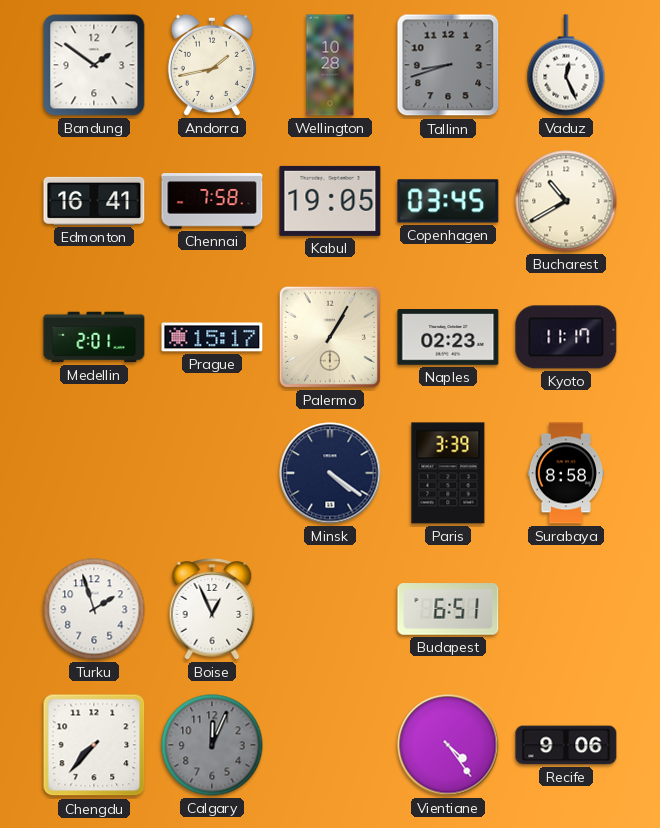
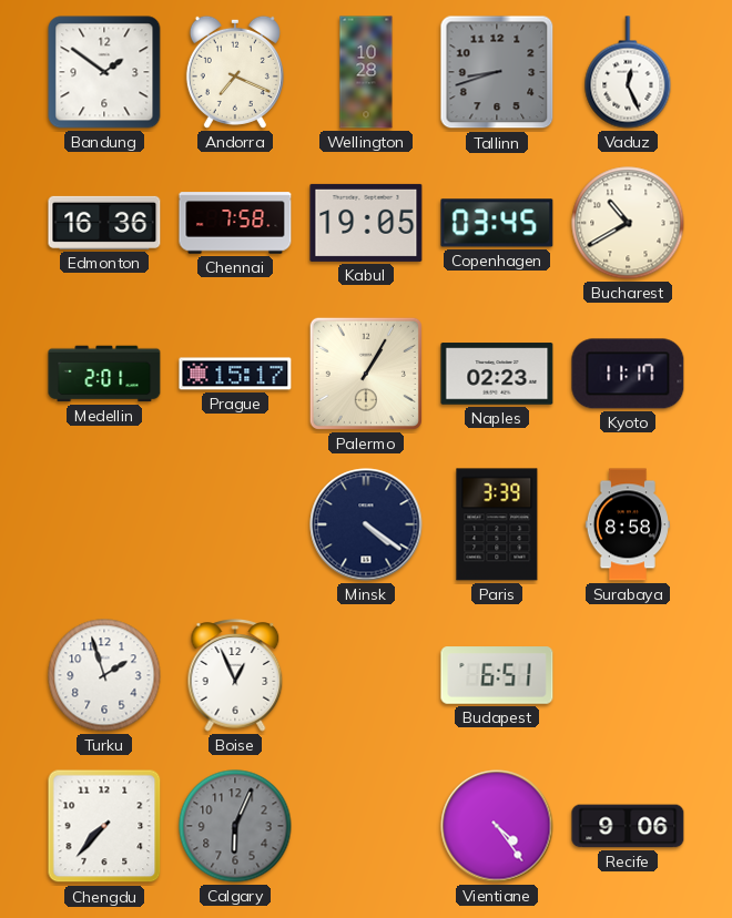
Andorra: 1:43 -> 7:19 (235, 72)
Edmonton: 16:41 -> 16:36 (104, 223)
Calgary: 12:04 -> 6:04 (235, 826)
